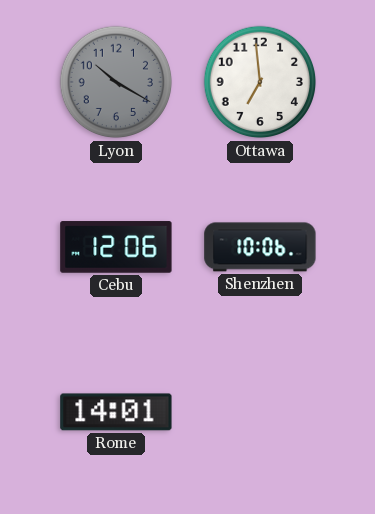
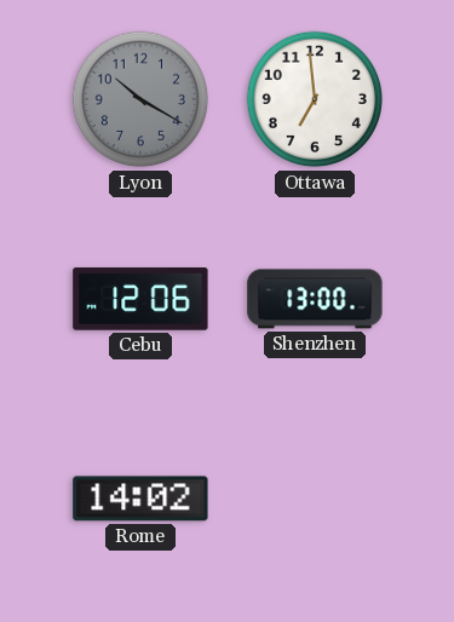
Shenzhen: 10:06 -> 13:00 (315, 299)
Rome: 14:01 -> 14:02 (140, 499)
